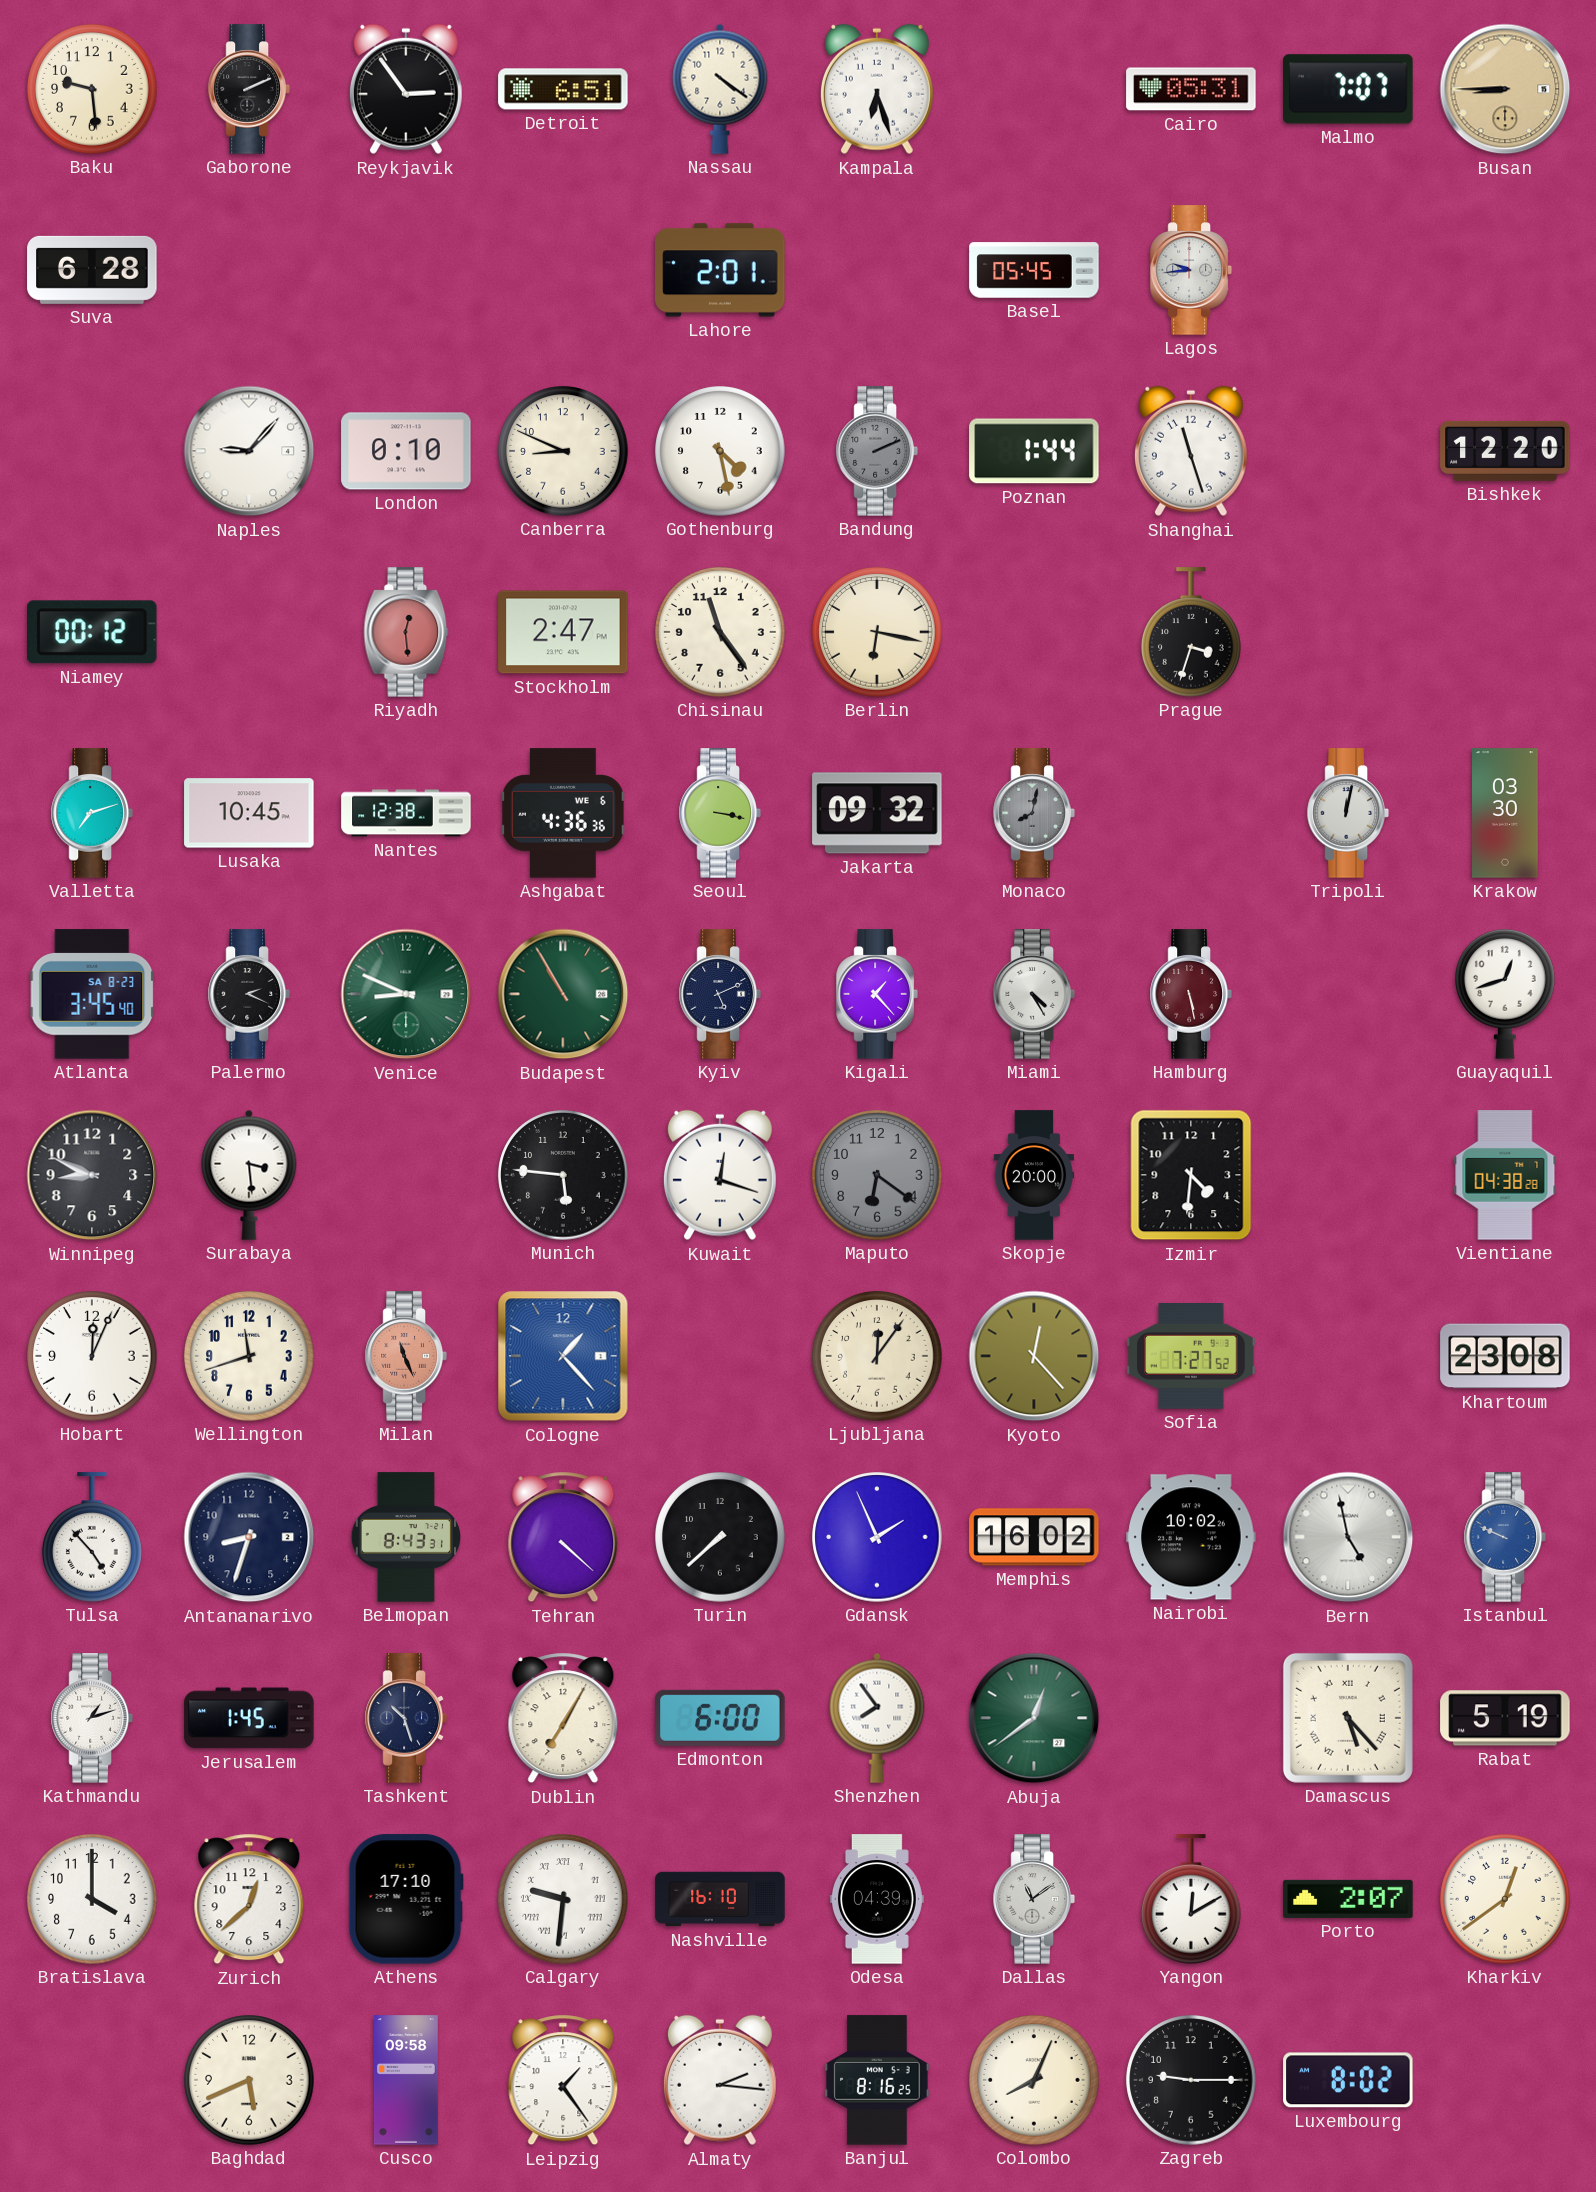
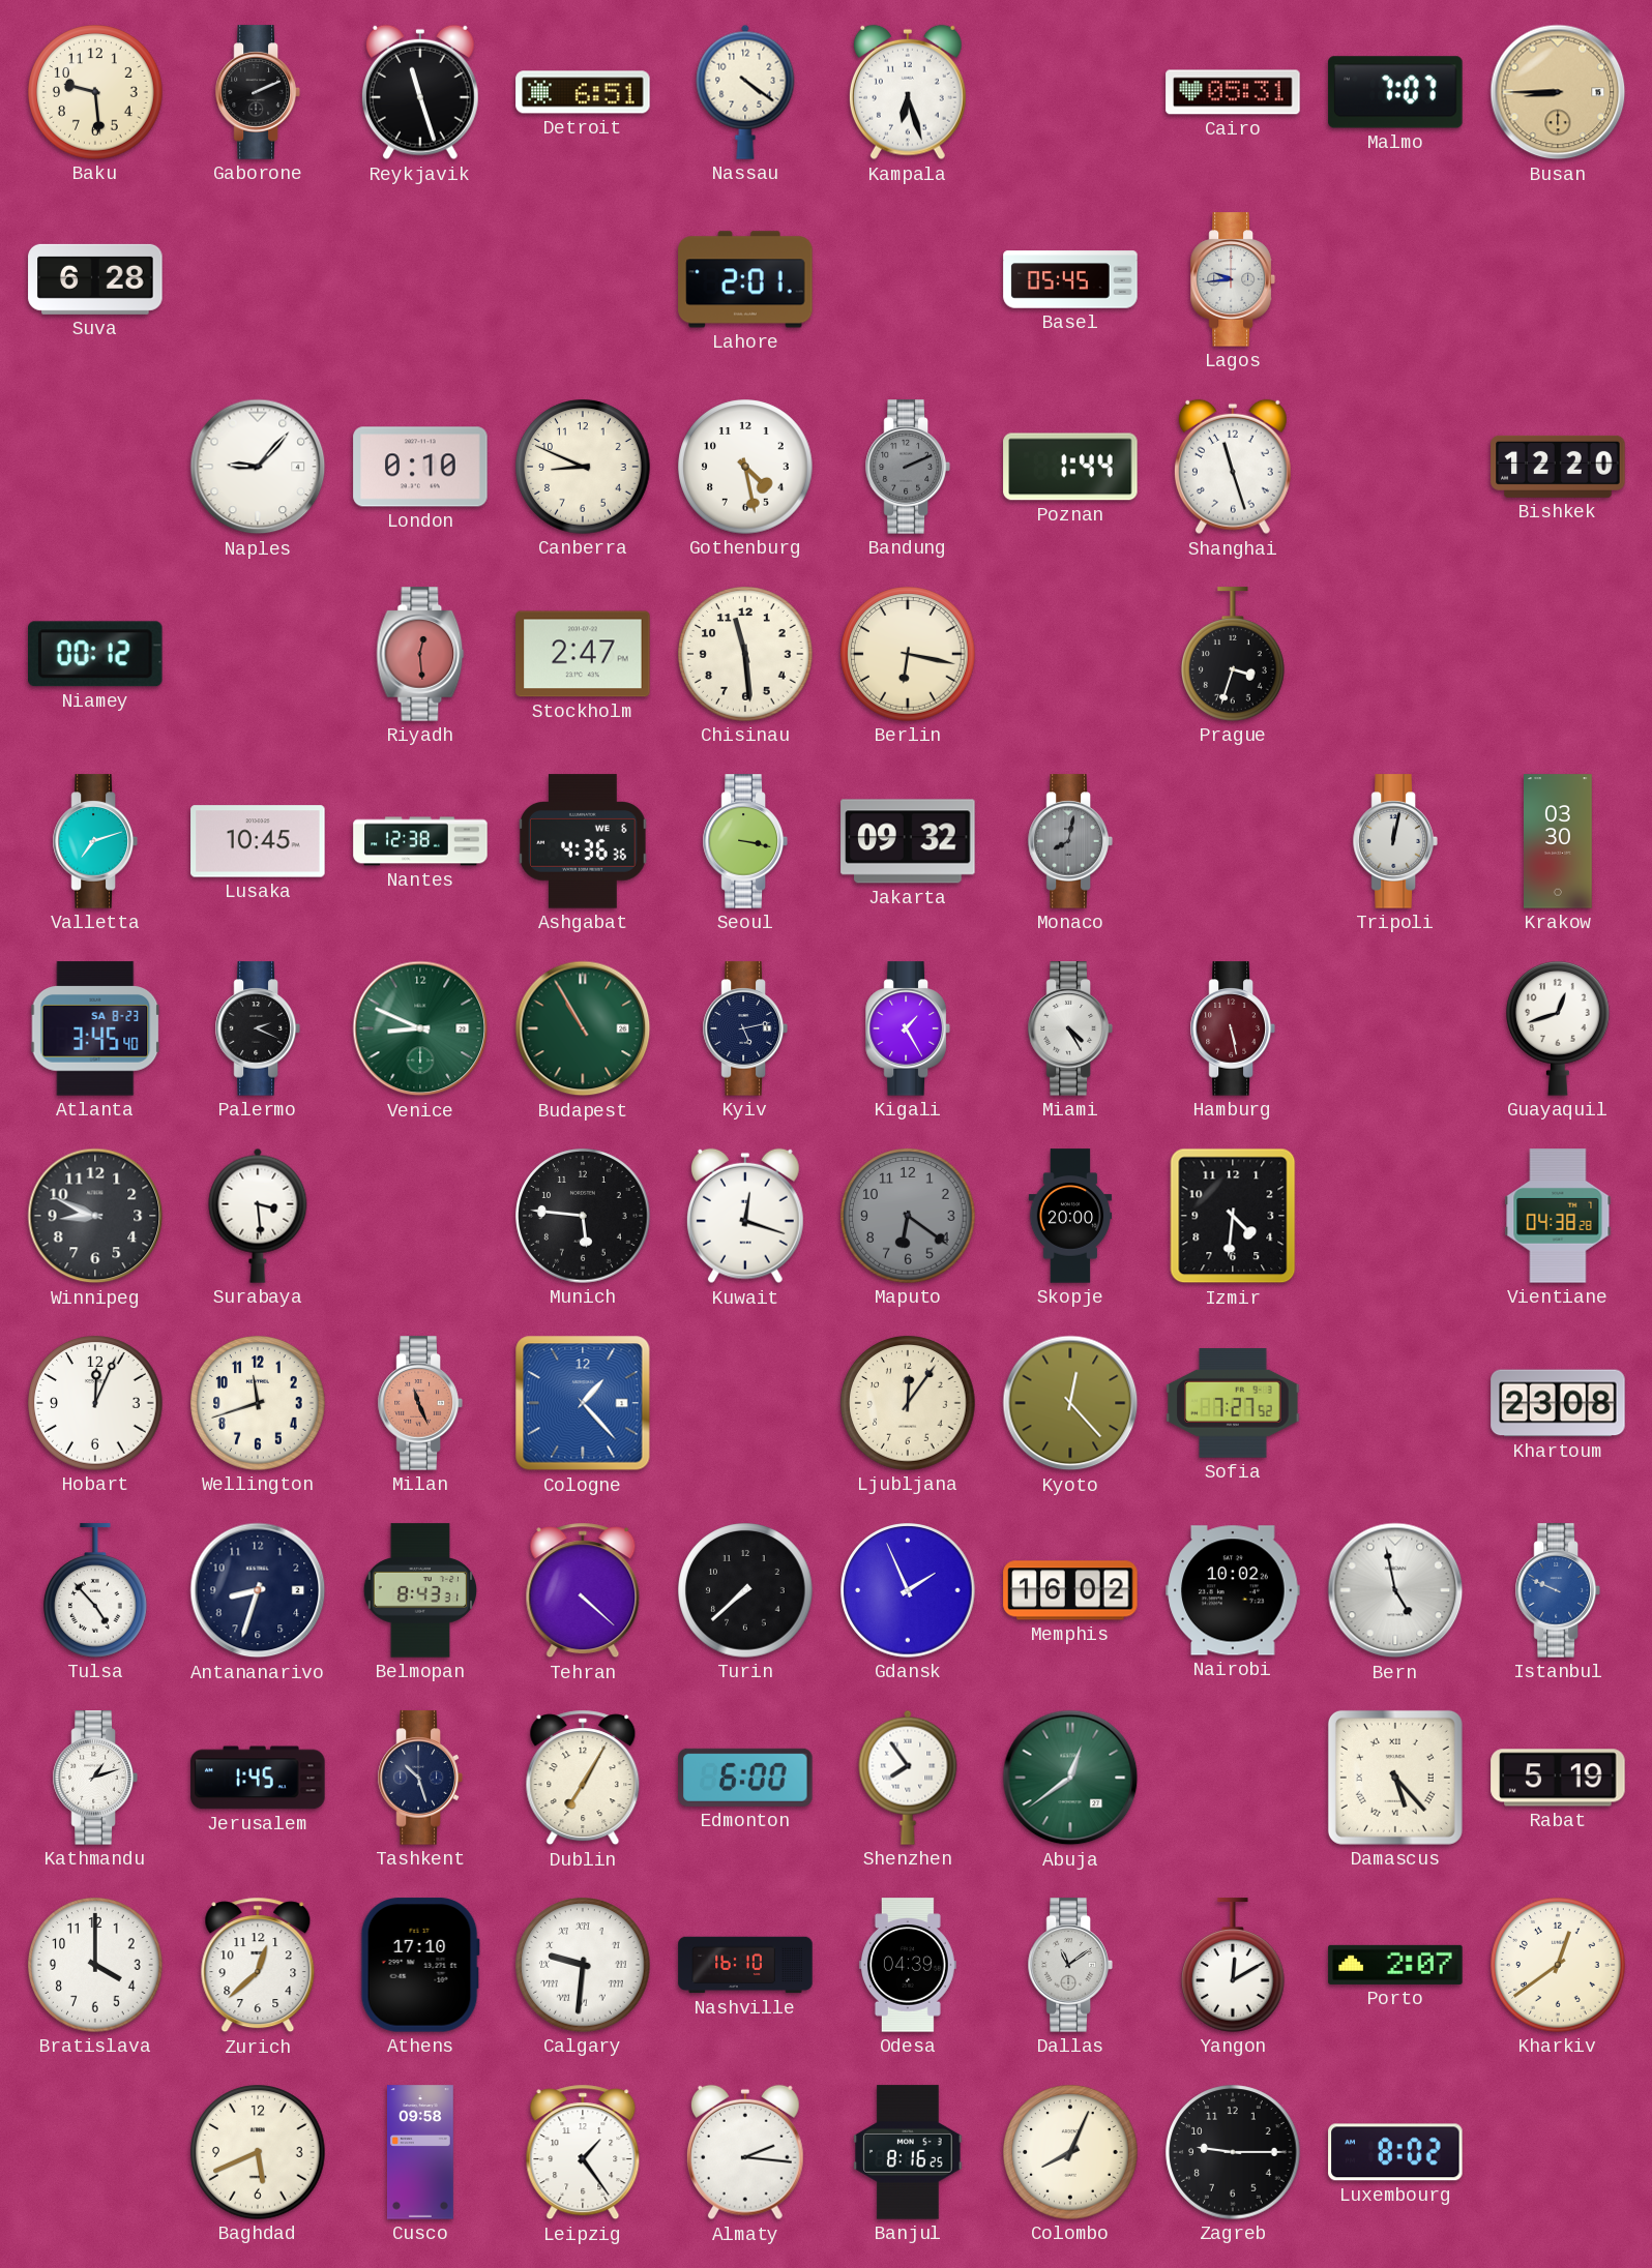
Reykjavik: 2:54 -> 11:27 (420, 92)
Chisinau: 11:24 -> 11:29 (745, 654)
Kyiv: 5:11 -> 5:13 (745, 1028)
Kigali: 1:23 -> 1:25 (908, 1028)
